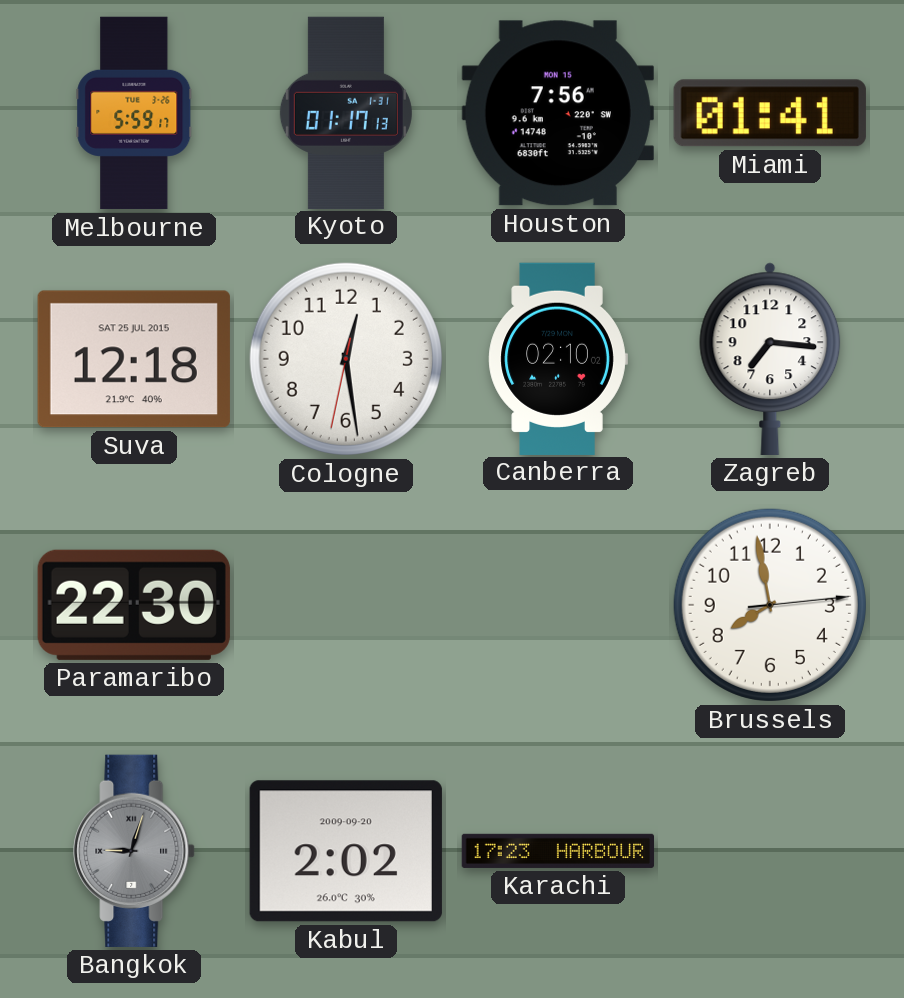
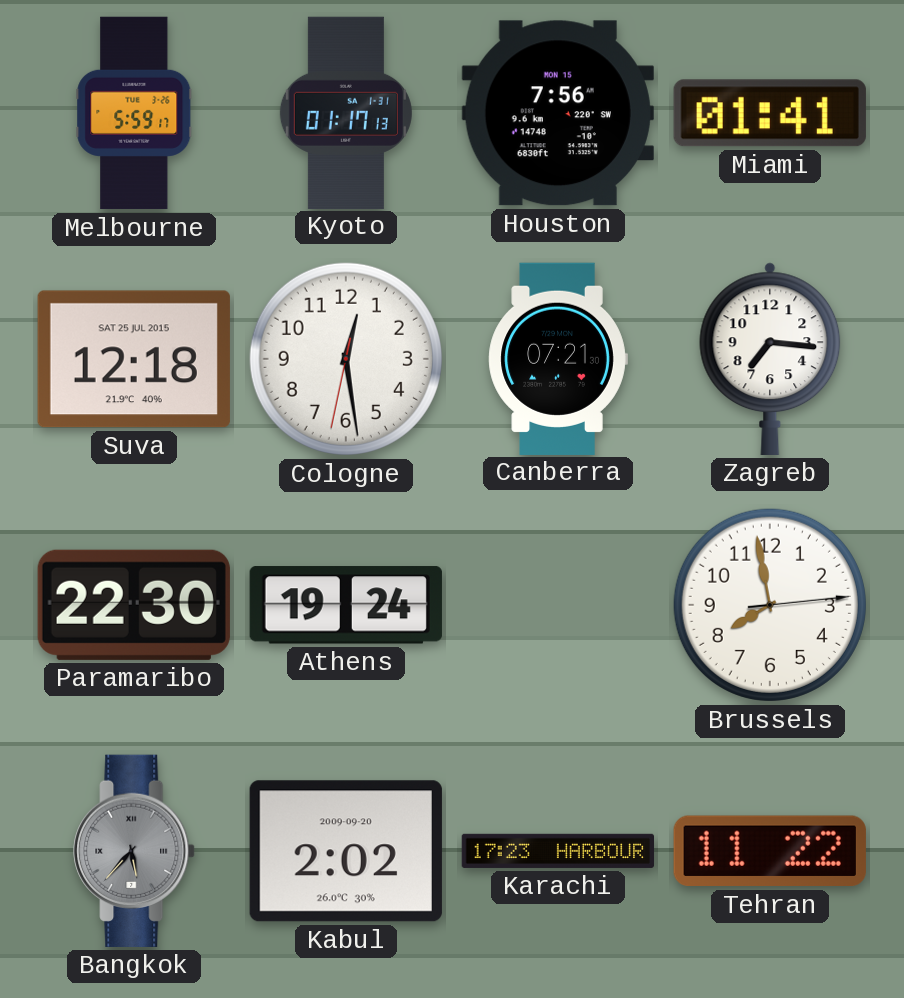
Canberra: 02:10 -> 07:21 (558, 358)
Athens: none -> 19:24 (346, 605)
Bangkok: 9:03 -> 5:37 (134, 851)
Tehran: none -> 11:22 (770, 851)
